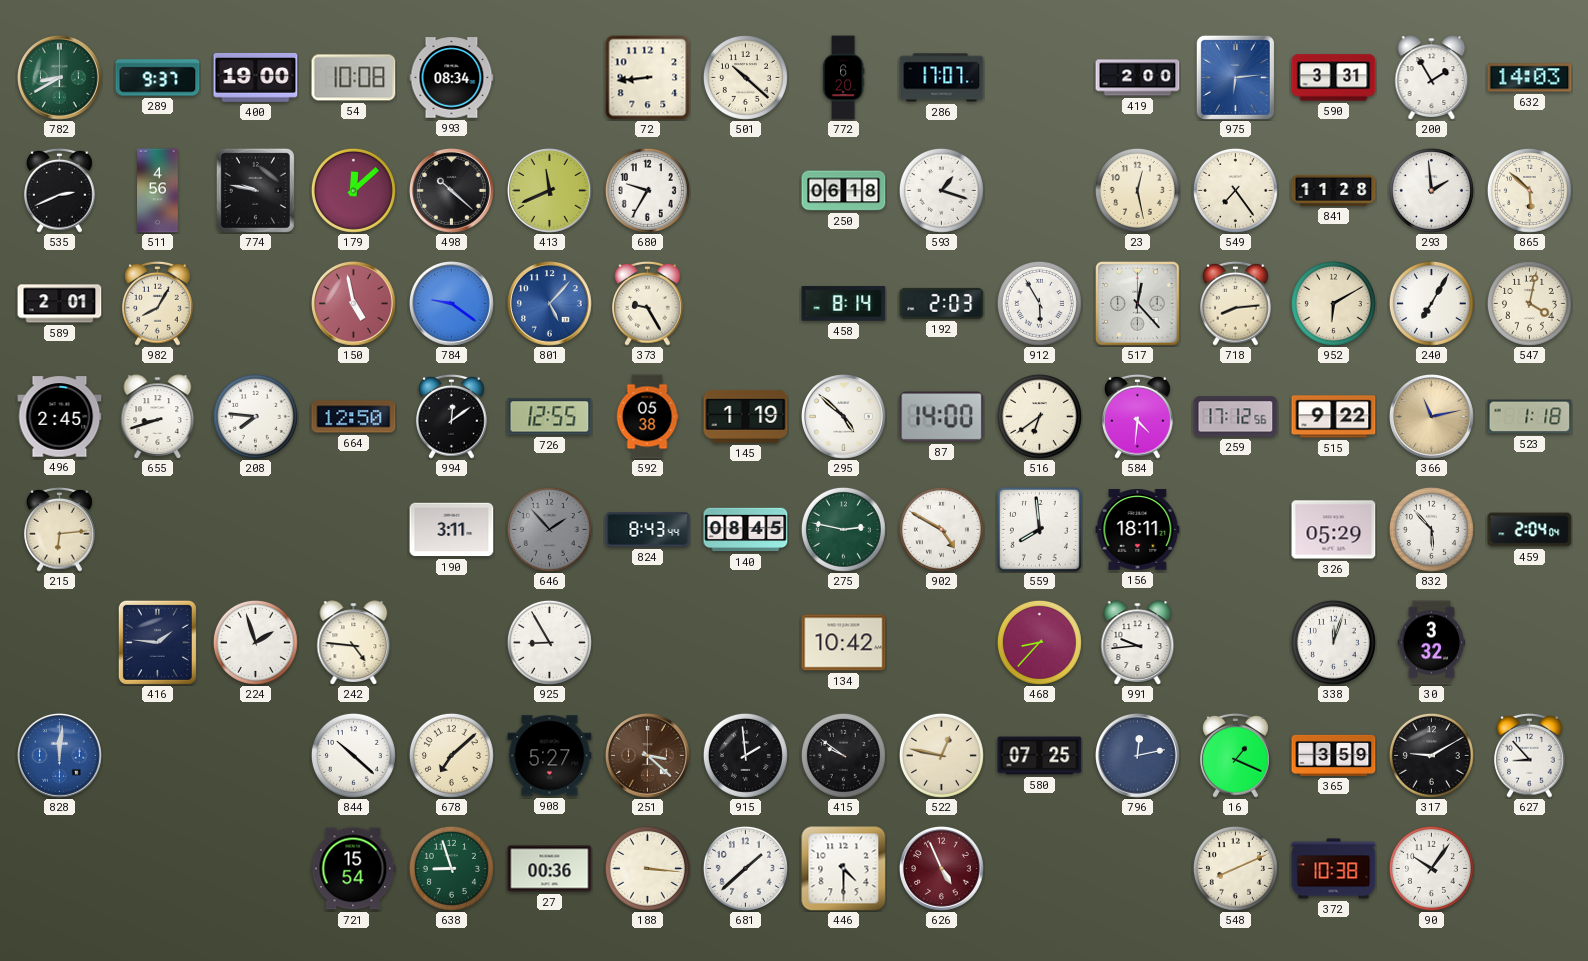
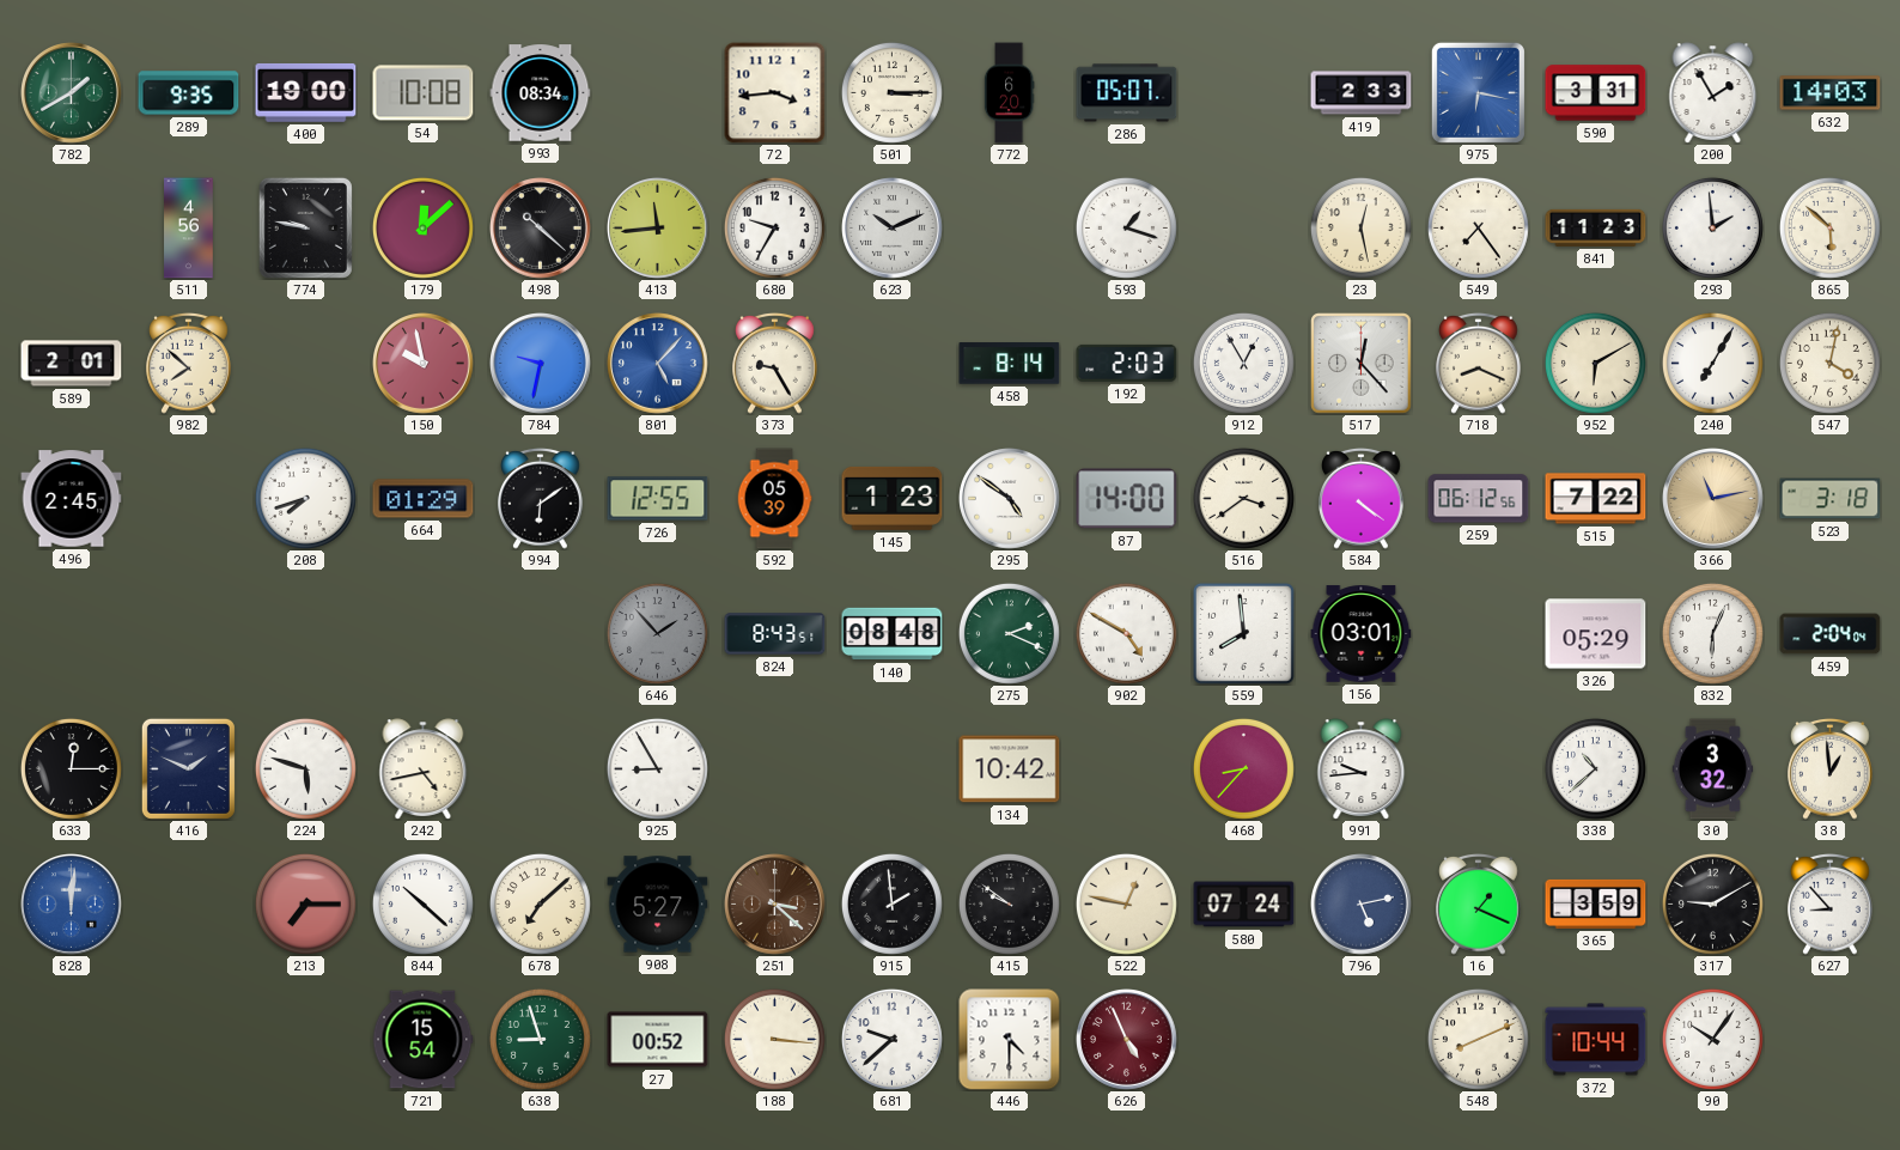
782: 8:40 -> 1:40 (72, 93)
289: 9:37 -> 9:35 (189, 93)
72: 8:44 -> 3:44 (775, 93)
501: 10:22 -> 3:15 (891, 92)
286: 17:07 -> 05:07 (1127, 93)
419: 2:00 -> 2:33 (1362, 93)
975: 6:14 -> 6:17 (1478, 92)
535: 2:41 -> none (60, 190)
413: 11:41 -> 11:44 (658, 229)
623: none -> 10:11 (893, 229)
250: 06:18 -> none (844, 191)
841: 11:28 -> 11:23 (1596, 227)
982: 8:05 -> 7:52 (189, 363)
150: 4:58 -> 9:58 (424, 364)
784: 9:21 -> 9:32 (541, 364)
912: 5:55 -> 12:55 (1243, 363)
718: 8:14 -> 8:19 (1479, 363)
655: 8:42 -> none (158, 417)
208: 7:46 -> 7:42 (305, 498)
664: 12:50 -> 01:29 (424, 499)
994: 12:09 -> 6:09 (541, 498)
592: 05:38 -> 05:39 (774, 499)
145: 1:19 -> 1:23 (893, 498)
295: 4:52 -> 4:51 (1010, 499)
516: 6:39 -> 3:39 (1243, 498)
584: 4:31 -> 4:21 (1362, 498)
259: 17:12 -> 06:12 (1479, 499)
515: 9:22 -> 7:22 (1596, 499)
523: 1:18 -> 3:18 (1831, 499)
215: 6:14 -> none (60, 529)
190: 3:11 -> none (452, 530)
824: 8:43:44 -> 8:43:51 (775, 634)
140: 08:45 -> 08:48 (893, 634)
275: 2:47 -> 2:19 (1009, 633)
156: 18:11 -> 03:01 (1362, 634)
832: 5:53 -> 6:04 (1712, 633)
633: none -> 12:15 (71, 768)
416: 1:46 -> 1:49 (188, 768)
224: 1:57 -> 5:48 (305, 768)
242: 4:46 -> 4:43 (424, 769)
338: 12:03 -> 10:38 (1595, 768)
38: none -> 12:59 (1831, 768)
213: none -> 7:15 (305, 903)
580: 07:25 -> 07:24 (1244, 905)
796: 12:13 -> 5:13 (1362, 905)
27: 00:36 -> 00:52 (658, 1040)
681: 1:38 -> 9:38 (891, 1039)
372: 10:38 -> 10:44 (1596, 1040)
